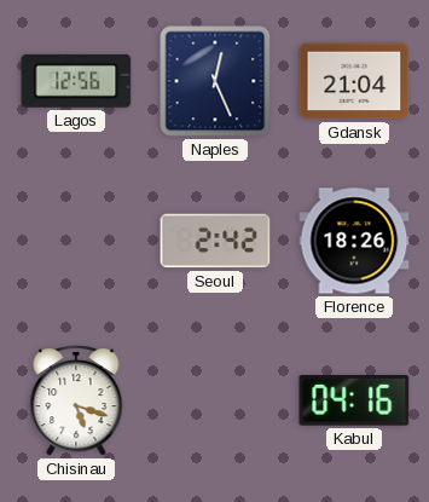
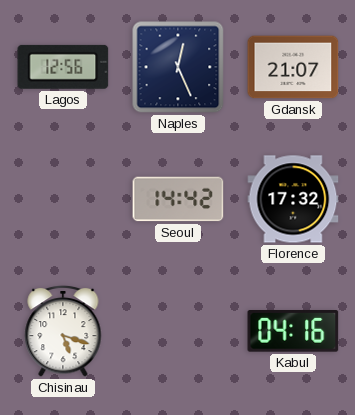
Gdansk: 21:04 -> 21:07 (293, 67)
Seoul: 2:42 -> 14:42 (178, 199)
Florence: 18:26 -> 17:32 (293, 199)
